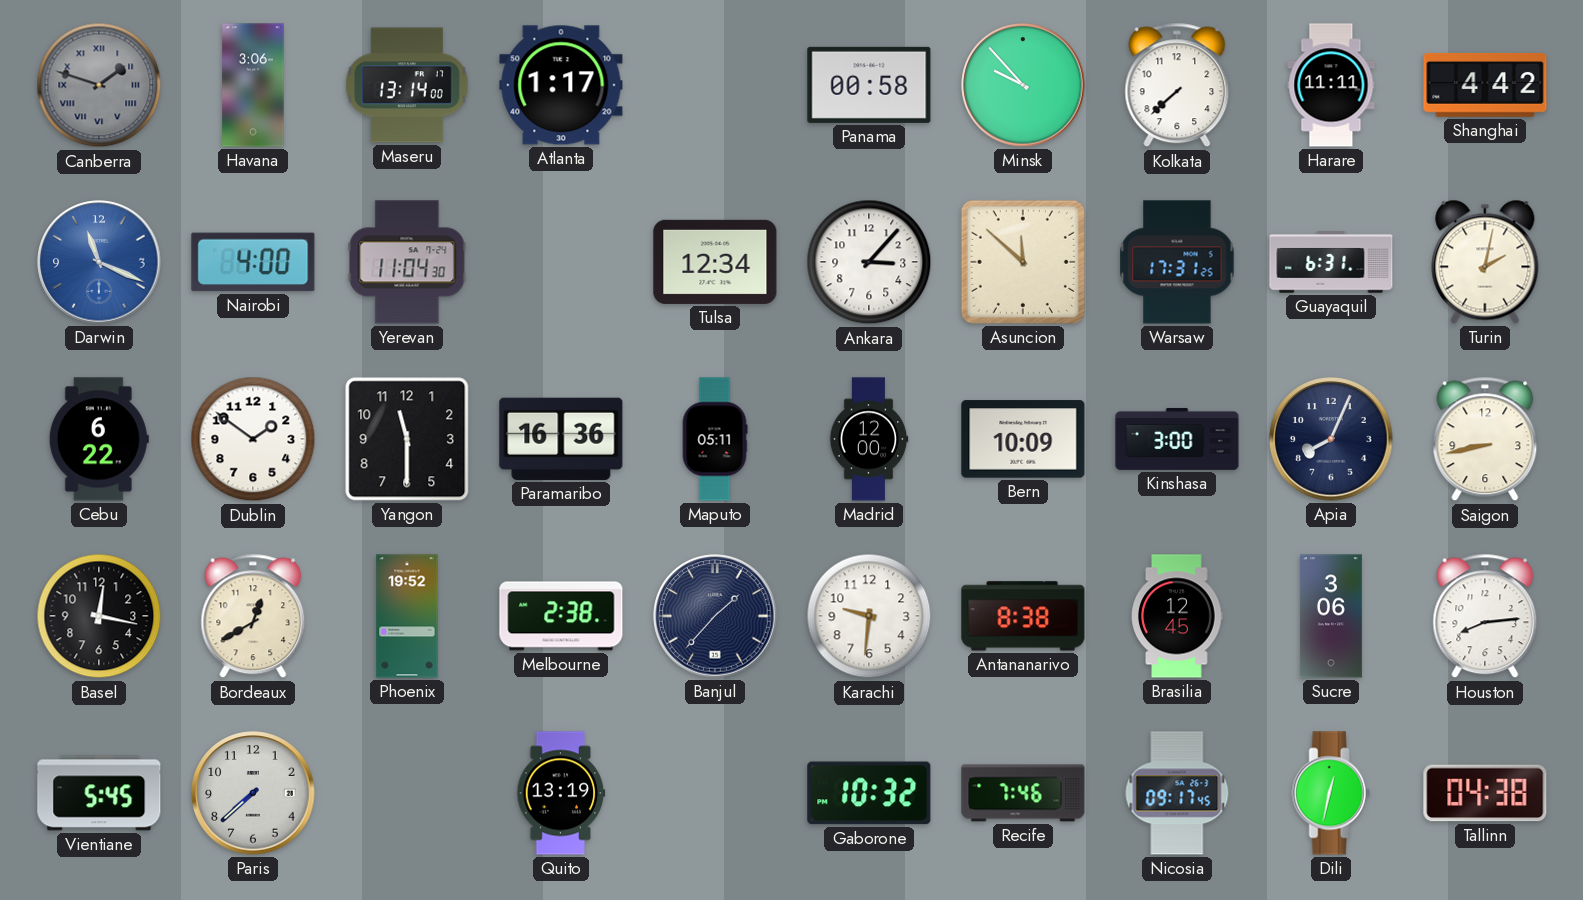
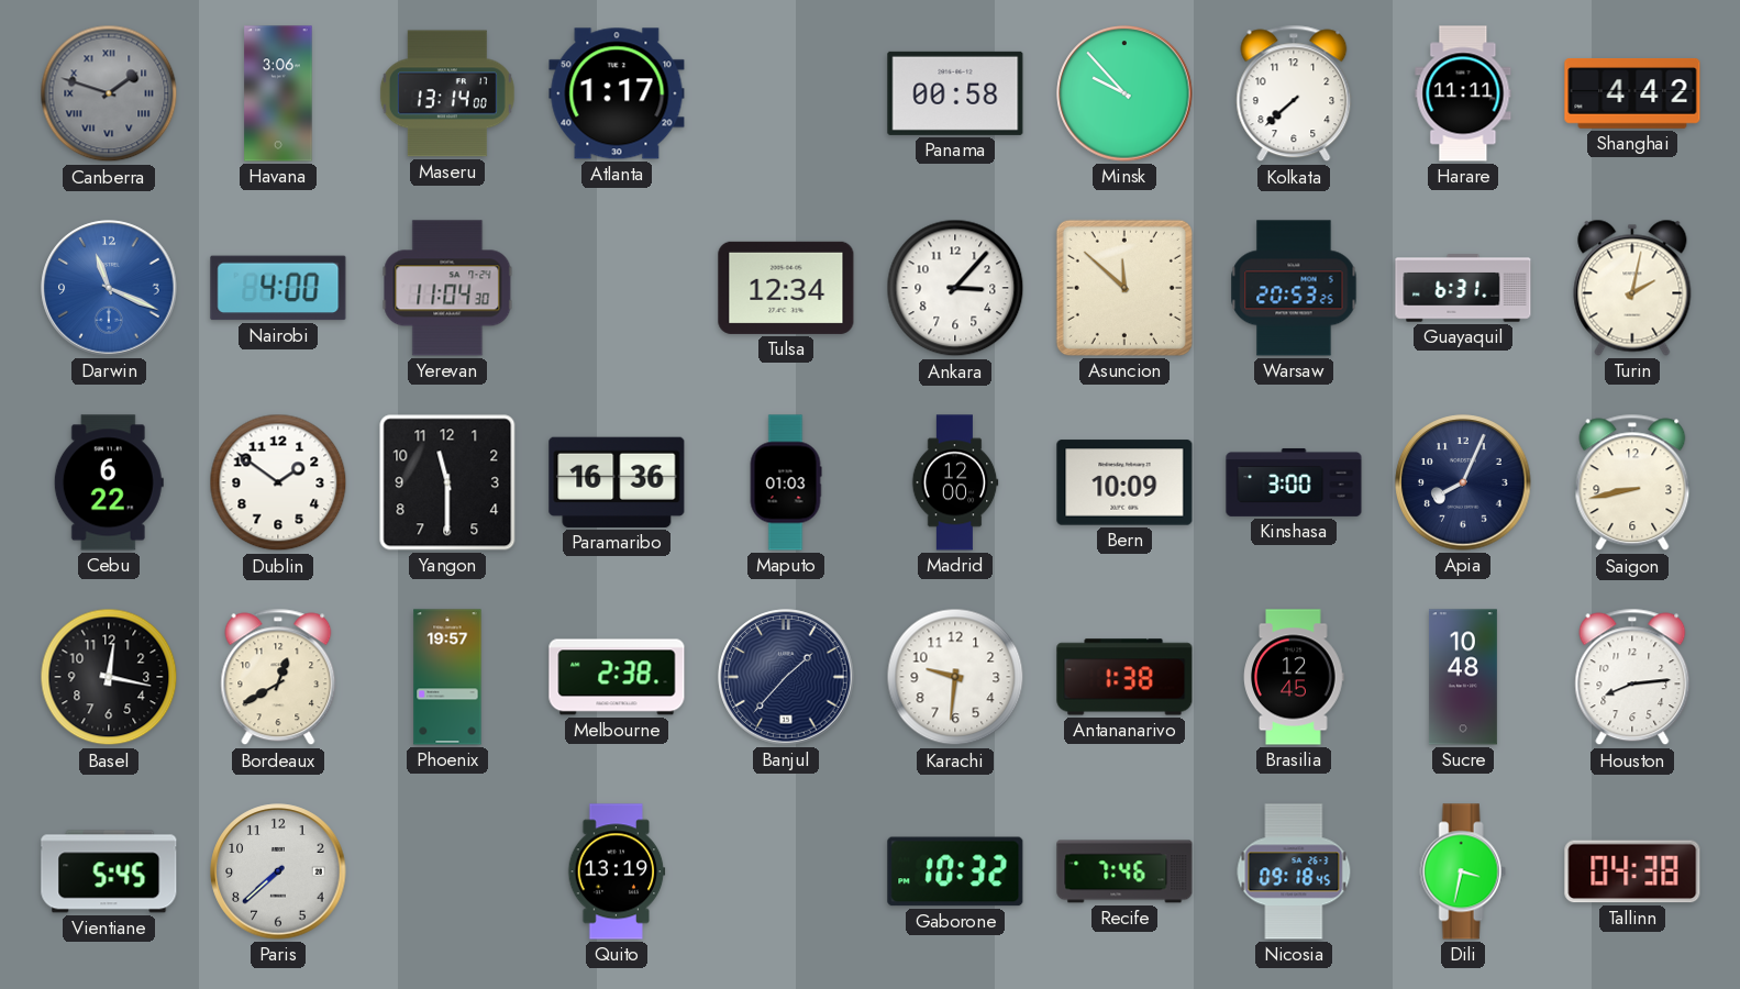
Warsaw: 17:31 -> 20:53 (1294, 288)
Maputo: 05:11 -> 01:03 (786, 482)
Phoenix: 19:52 -> 19:57 (447, 677)
Antananarivo: 8:38 -> 1:38 (1124, 677)
Sucre: 3:06 -> 10:48 (1463, 677)
Nicosia: 09:17 -> 09:18 (1294, 871)
Dili: 12:32 -> 3:32 (1463, 871)
